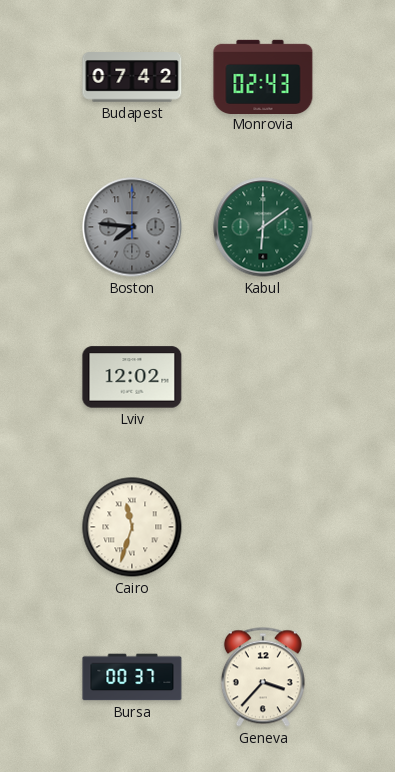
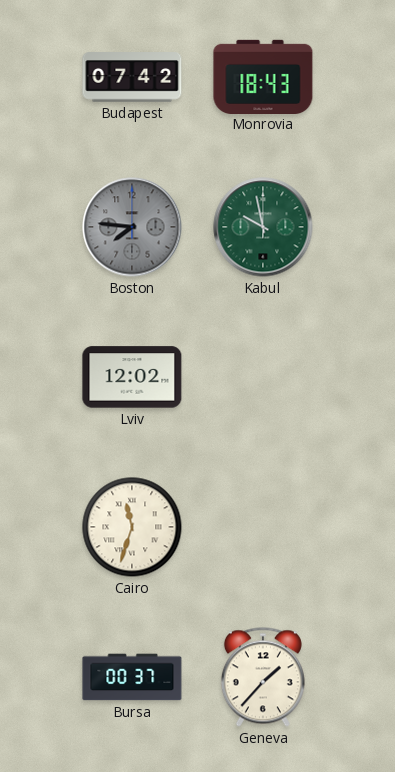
Monrovia: 02:43 -> 18:43 (263, 76)
Kabul: 6:09 -> 9:58 (263, 227)
Geneva: 3:37 -> 1:37 (263, 677)
